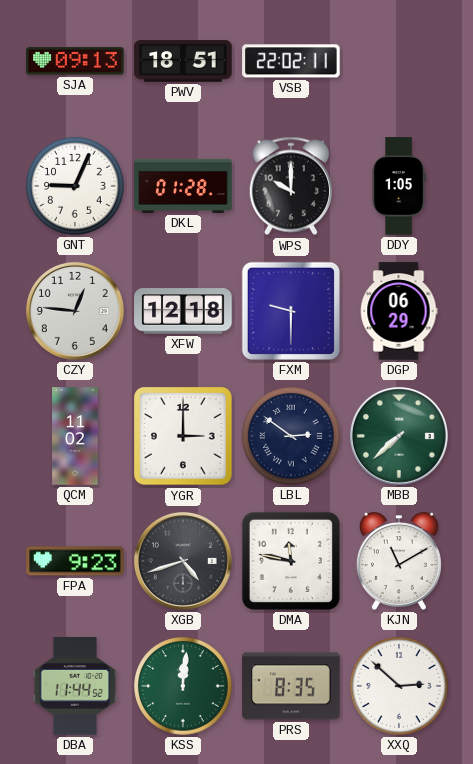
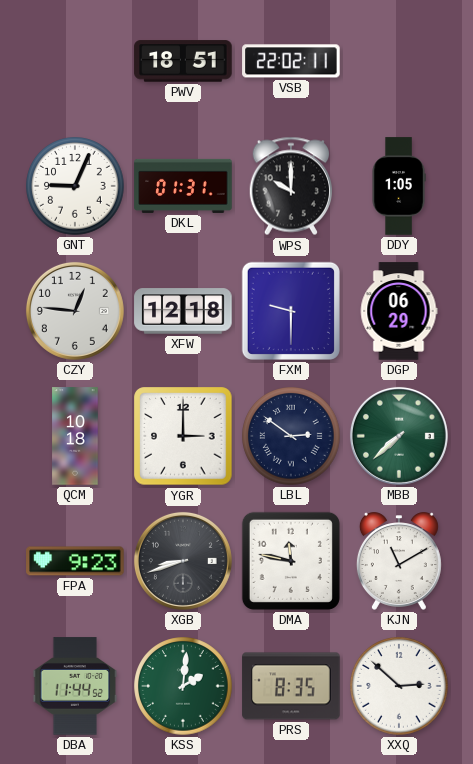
SJA: 09:13 -> none (75, 61)
DKL: 01:28 -> 01:31 (183, 186)
QCM: 11:02 -> 10:18 (75, 436)
XGB: 4:42 -> 8:42 (183, 561)
KSS: 12:01 -> 2:01 (183, 686)
